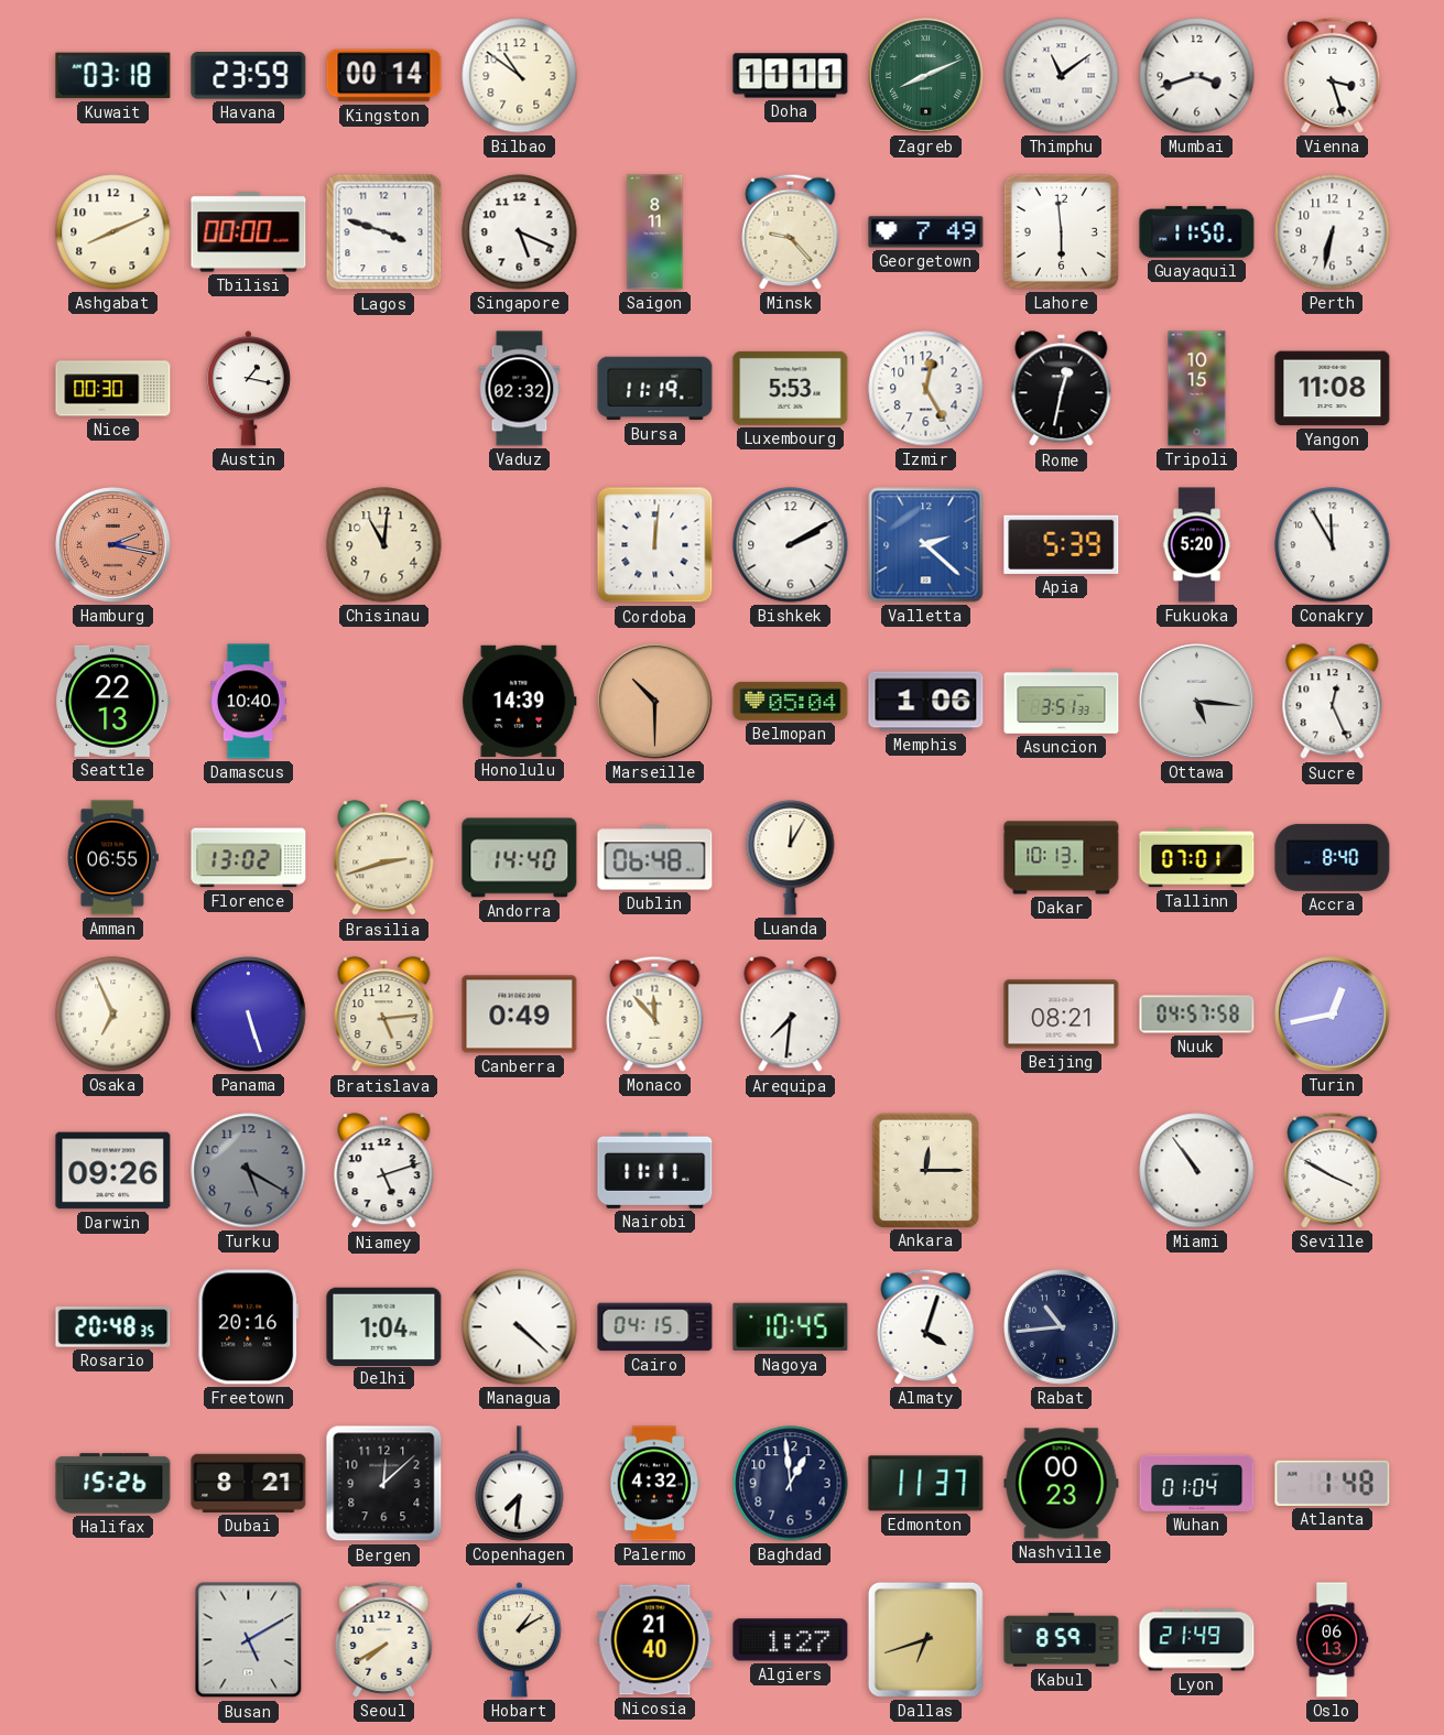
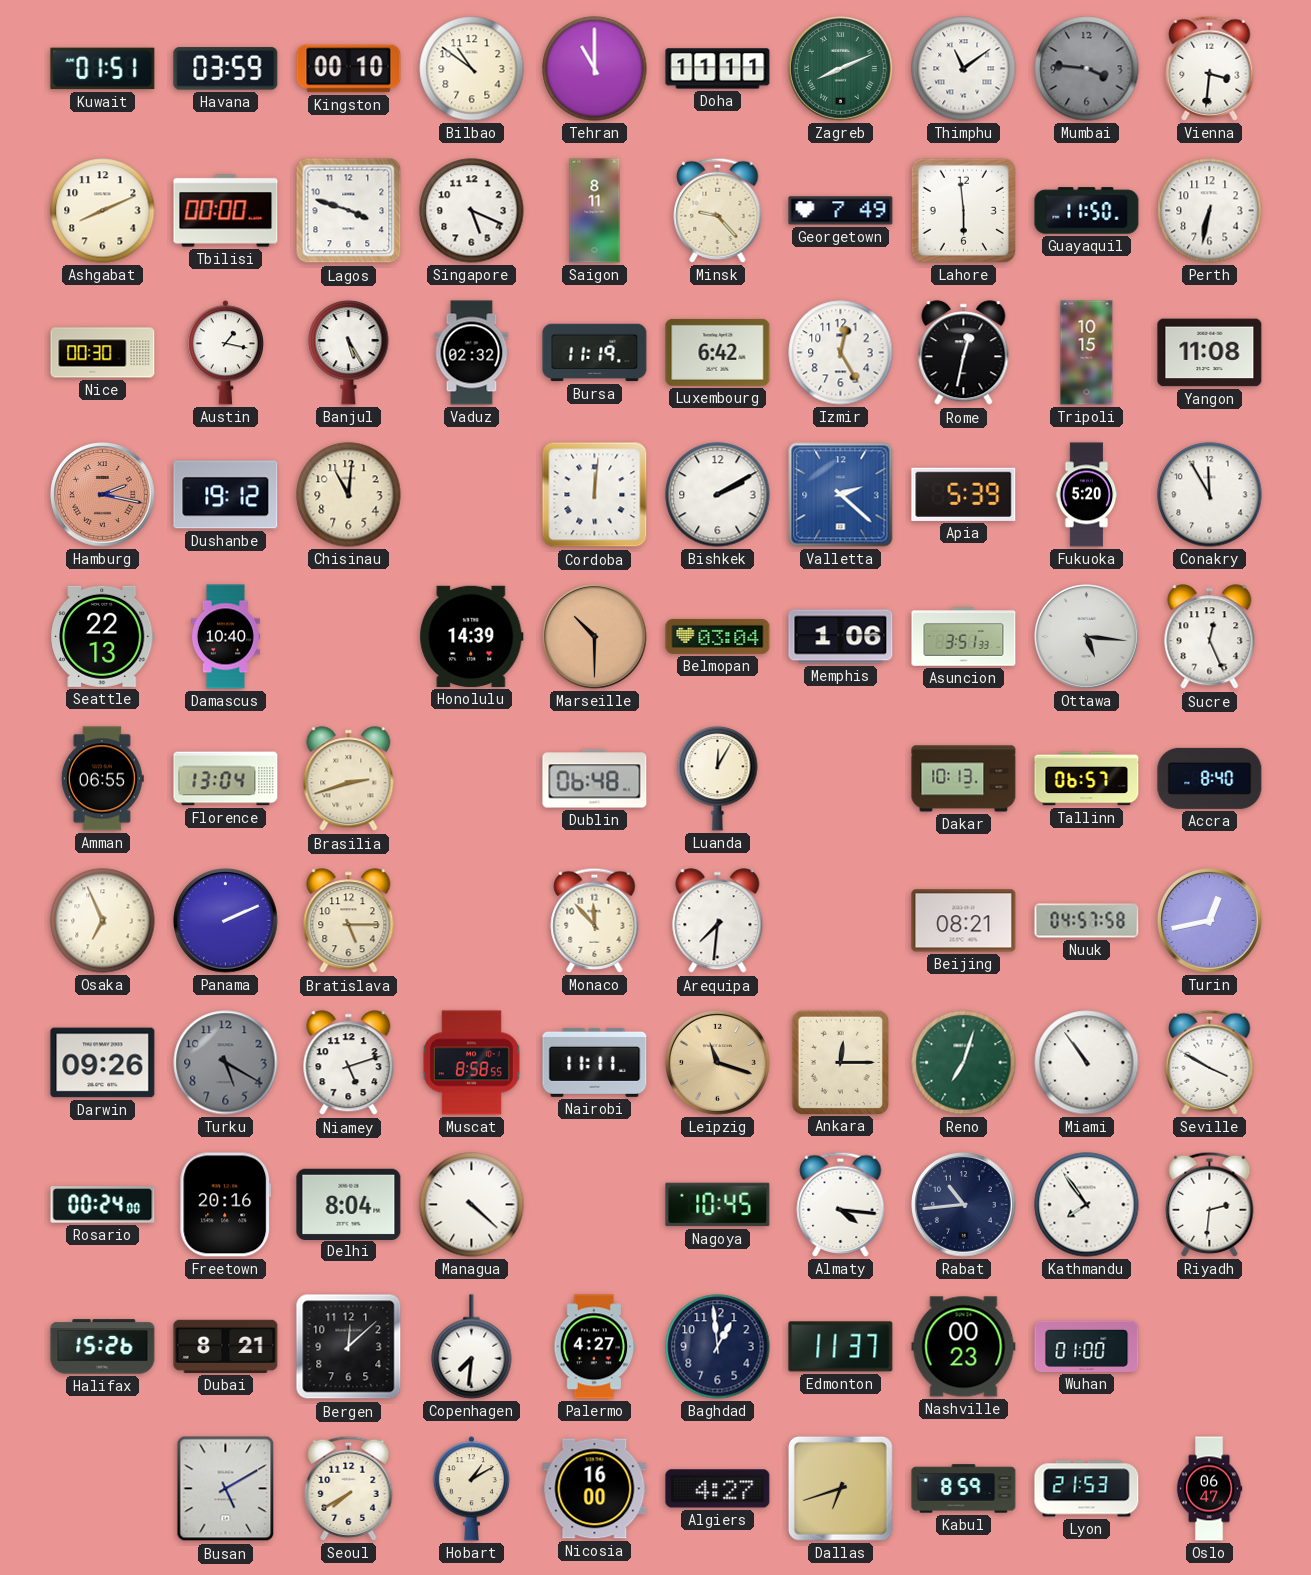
Kuwait: 03:18 -> 01:51 (103, 69)
Havana: 23:59 -> 03:59 (226, 69)
Kingston: 00:14 -> 00:10 (349, 69)
Tehran: none -> 11:00 (595, 69)
Mumbai: 3:42 -> 3:46 (1087, 69)
Mumbai dial: white -> grey (1087, 69)
Vienna: 3:27 -> 3:31 (1210, 68)
Banjul: none -> 5:25 (349, 352)
Luxembourg: 5:53 -> 6:42 (718, 352)
Dushanbe: none -> 19:12 (226, 495)
Belmopan: 05:04 -> 03:04 (718, 636)
Florence: 13:02 -> 13:04 (226, 779)
Andorra: 14:40 -> none (520, 858)
Tallinn: 07:01 -> 06:57 (1087, 779)
Panama: 5:27 -> 2:11 (226, 921)
Bratislava: 5:14 -> 5:15 (349, 921)
Canberra: 0:49 -> none (520, 1015)
Muscat: none -> 8:58 (471, 1063)
Leipzig: none -> 11:18 (718, 1063)
Reno: none -> 7:03 (964, 1063)
Rosario: 20:48 -> 00:24 (103, 1205)
Delhi: 1:04 -> 8:04 (349, 1204)
Cairo: 04:15 -> none (655, 1327)
Almaty: 4:03 -> 4:16 (841, 1204)
Kathmandu: none -> 7:54 (1087, 1205)
Riyadh: none -> 2:31 (1210, 1204)
Palermo: 4:32 -> 4:27 (594, 1347)
Wuhan: 01:04 -> 01:00 (1087, 1346)
Atlanta: 1:48 -> none (1333, 1483)
Nicosia: 21:40 -> 16:00 (595, 1489)
Algiers: 1:27 -> 4:27 (718, 1489)
Lyon: 21:49 -> 21:53 (1087, 1489)
Oslo: 06:13 -> 06:47 (1209, 1489)
